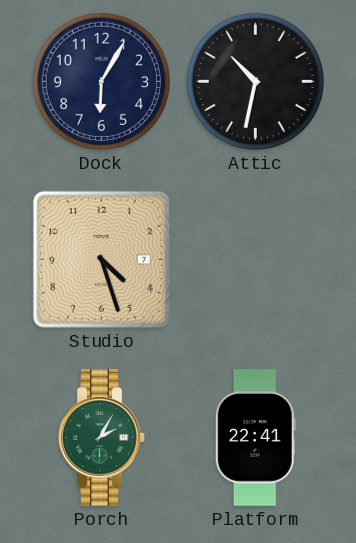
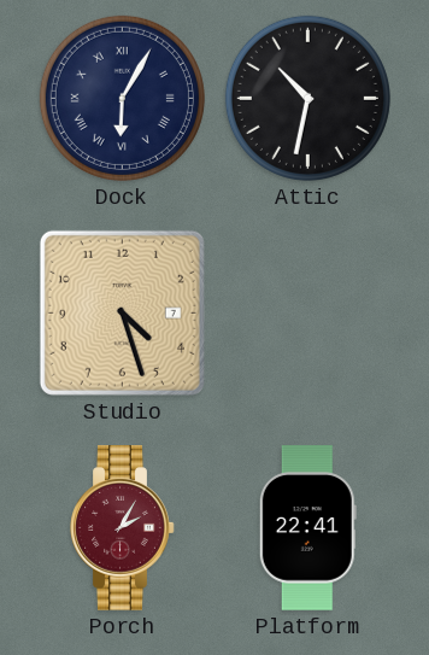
Dock numerals: Arabic -> Roman (122, 98)
Porch dial: green -> burgundy (123, 528)
